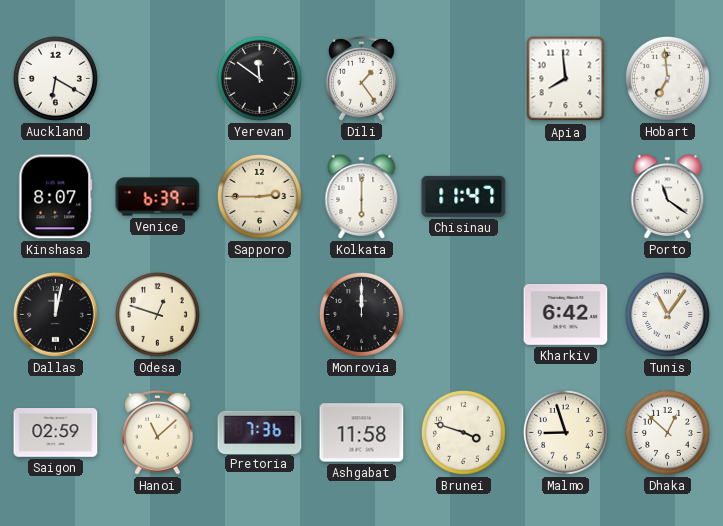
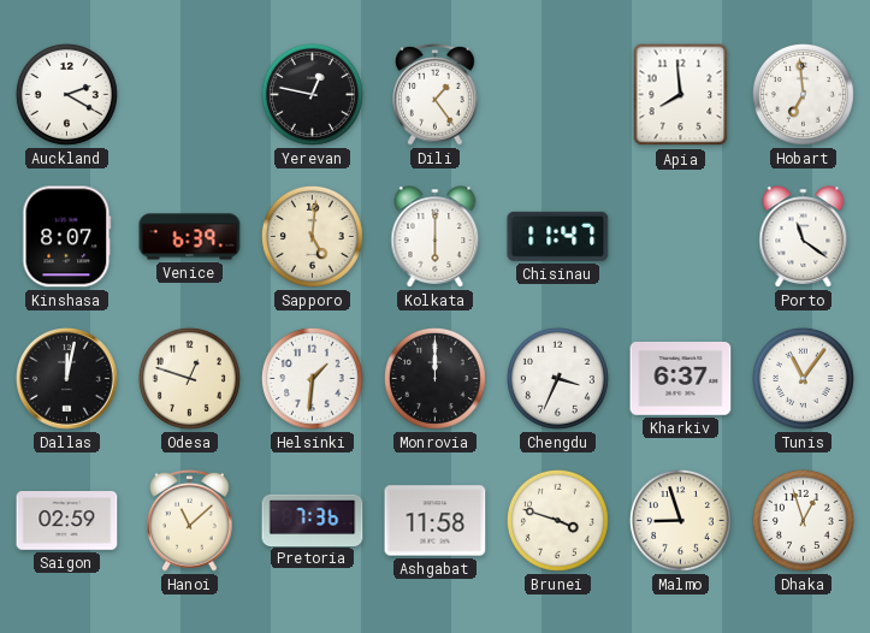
Auckland: 6:20 -> 2:20 (66, 94)
Yerevan: 11:51 -> 12:47 (312, 94)
Sapporo: 2:45 -> 5:01 (312, 236)
Helsinki: none -> 1:31 (312, 378)
Chengdu: none -> 3:34 (557, 378)
Kharkiv: 6:42 -> 6:37 (681, 379)
Dhaka: 12:52 -> 12:57 (803, 520)
